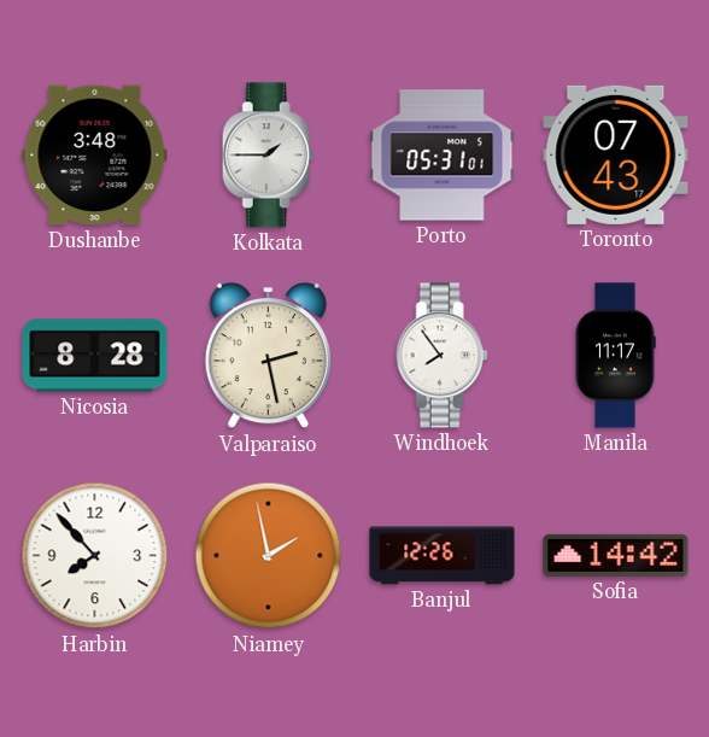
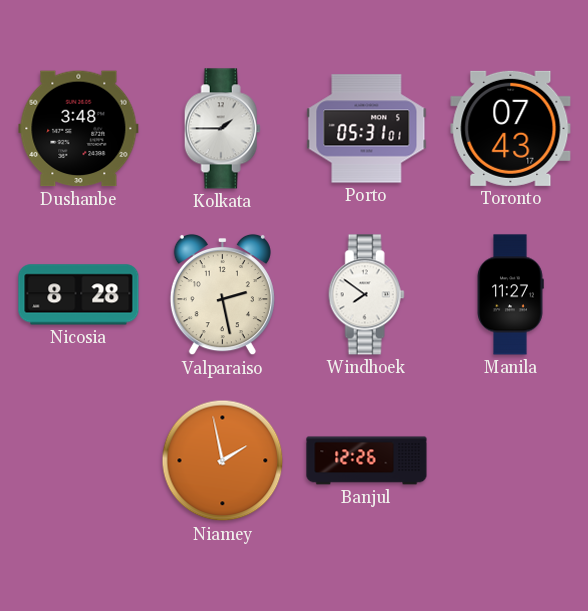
Windhoek: 7:54 -> 7:51 (366, 295)
Manila: 11:17 -> 11:27 (510, 295)
Harbin: 7:53 -> none (95, 556)
Sofia: 14:42 -> none (616, 555)
